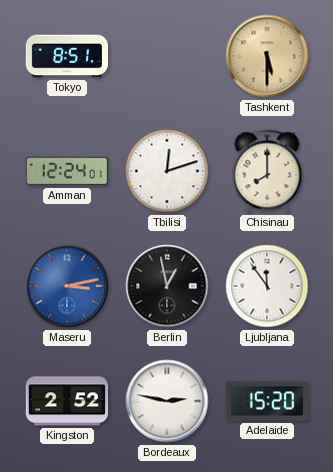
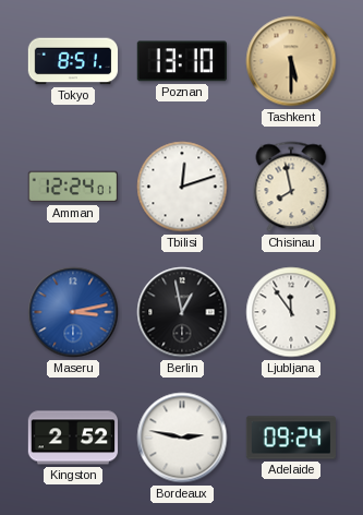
Poznan: none -> 13:10 (182, 61)
Chisinau: 8:00 -> 7:58 (291, 187)
Adelaide: 15:20 -> 09:24 (291, 438)
